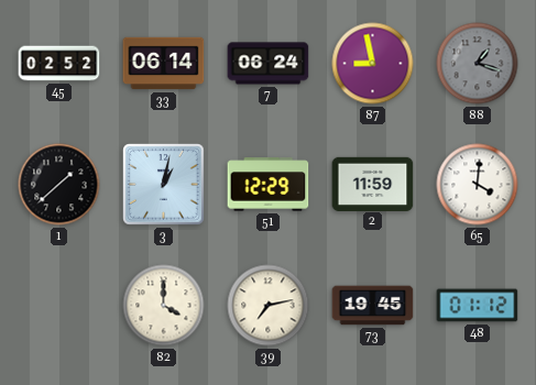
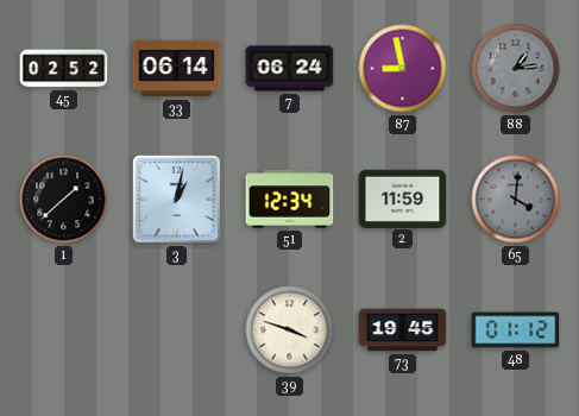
88: 1:18 -> 1:14 (516, 69)
51: 12:29 -> 12:34 (290, 200)
65 dial: white -> grey (516, 200)
82: 4:00 -> none (164, 306)
39: 7:13 -> 3:48 (290, 330)
